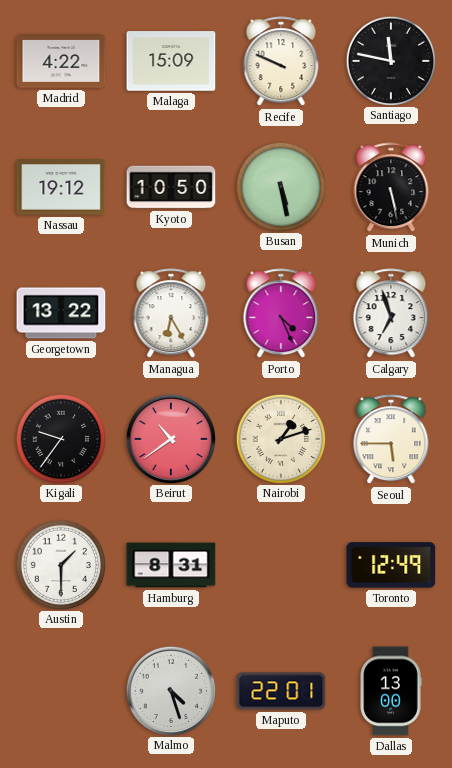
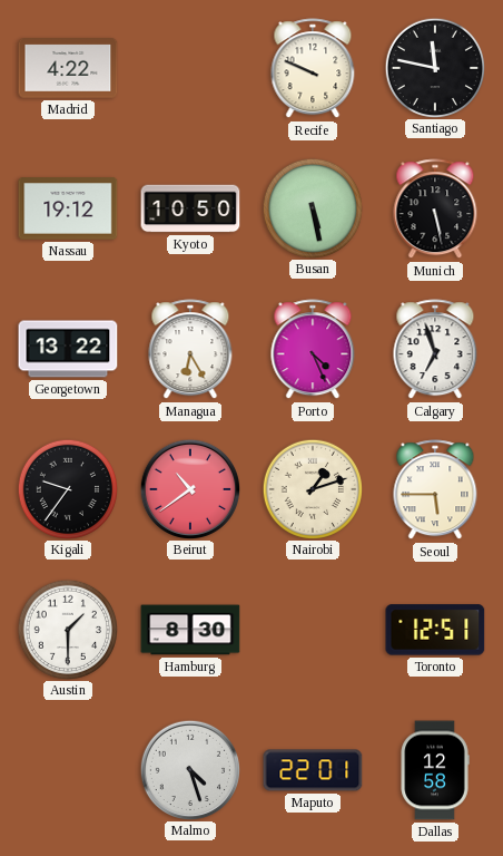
Malaga: 15:09 -> none (171, 61)
Hamburg: 8:31 -> 8:30 (190, 630)
Toronto: 12:49 -> 12:51 (435, 630)
Dallas: 13:00 -> 12:58 (435, 770)
